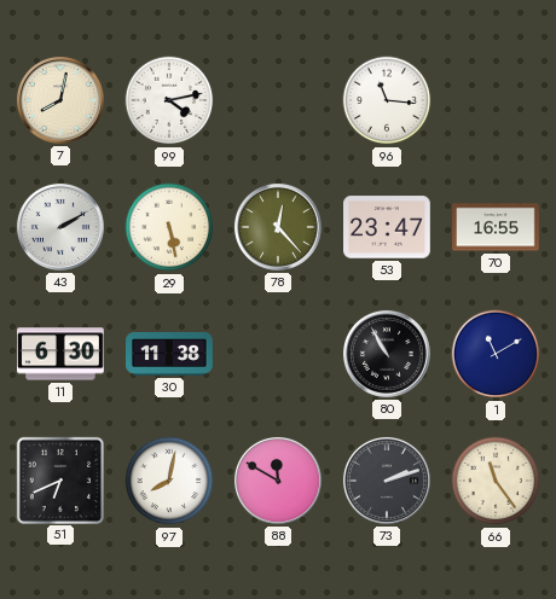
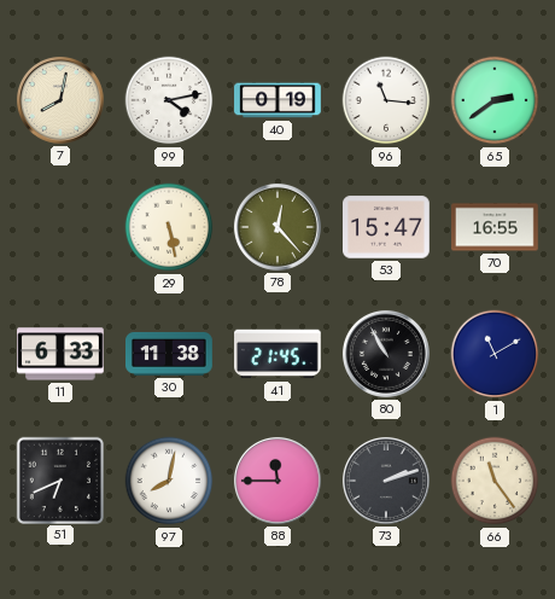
40: none -> 0:19 (277, 100)
65: none -> 2:39 (495, 100)
43: 2:10 -> none (60, 227)
53: 23:47 -> 15:47 (387, 227)
11: 6:30 -> 6:33 (62, 354)
41: none -> 21:45 (279, 354)
88: 11:50 -> 11:45 (277, 481)
